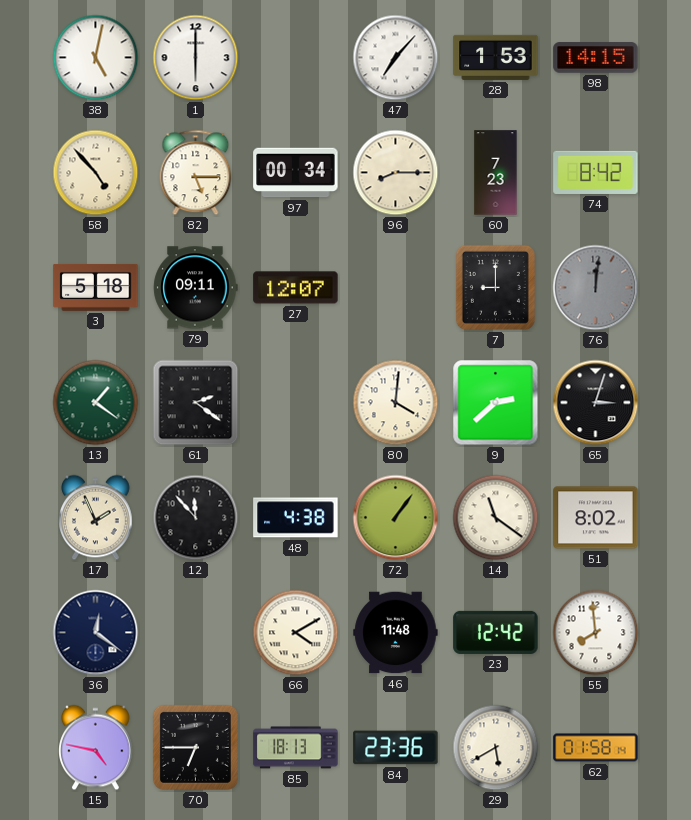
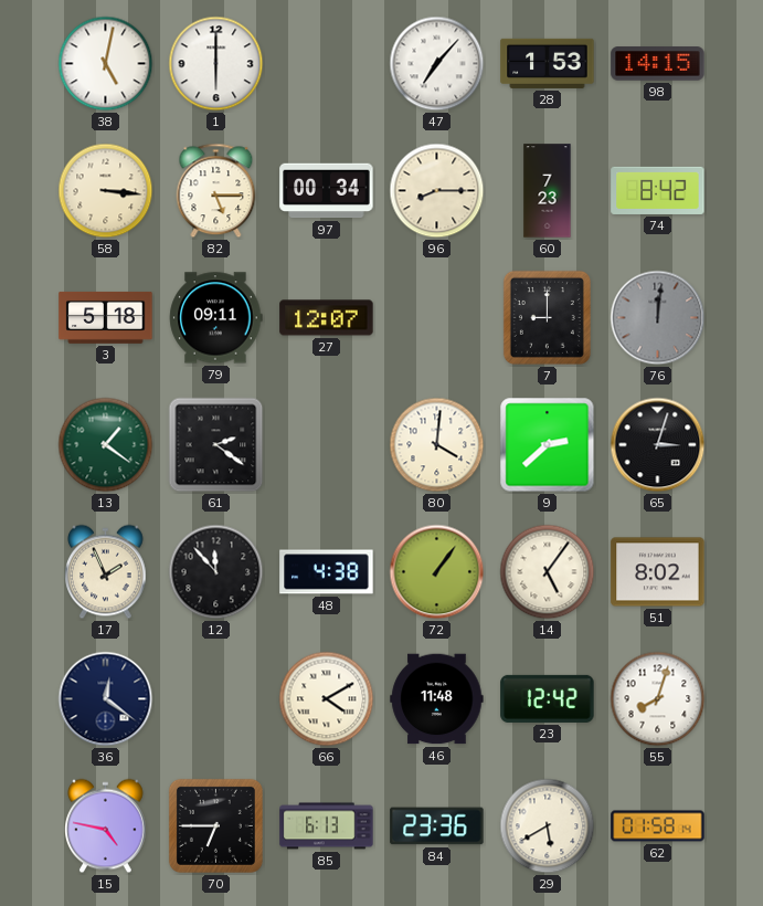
58: 4:53 -> 3:16 (106, 191)
14: 11:21 -> 5:06 (548, 572)
55: 7:59 -> 8:03 (658, 699)
85: 18:13 -> 6:13 (327, 826)
